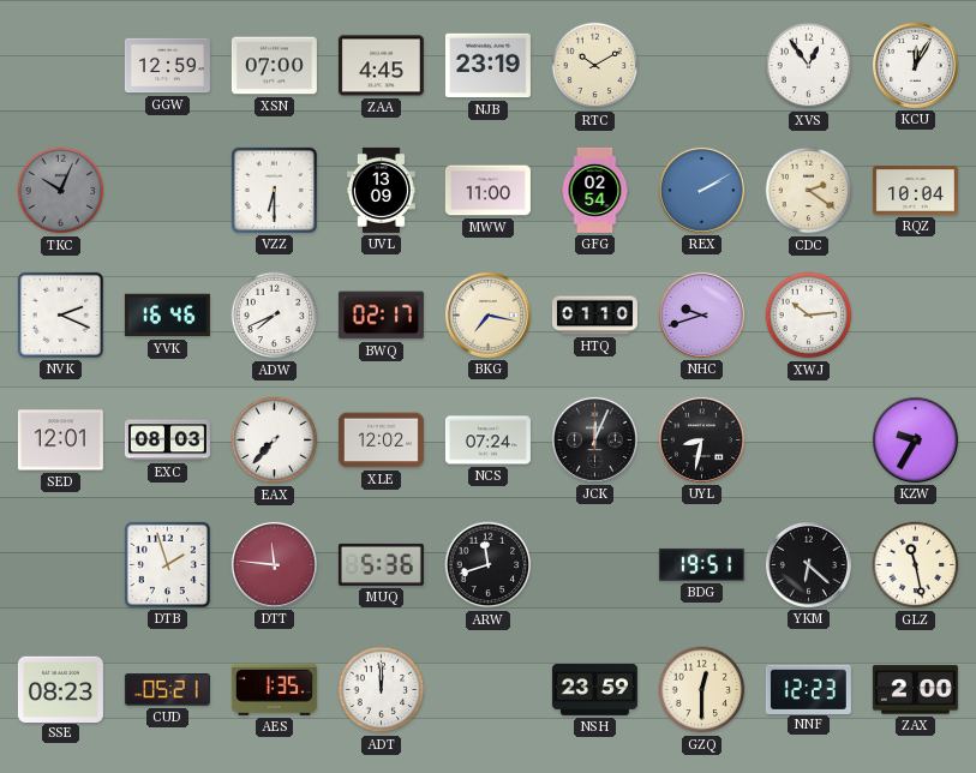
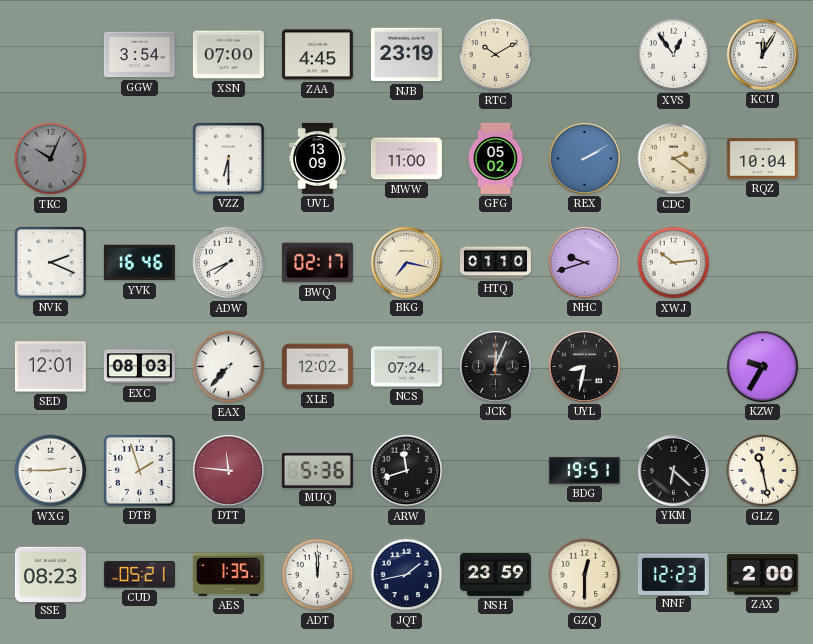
GGW: 12:59 -> 3:54 (139, 55)
GFG: 02:54 -> 05:02 (496, 158)
WXG: none -> 2:45 (51, 471)
JQT: none -> 1:43 (407, 575)
